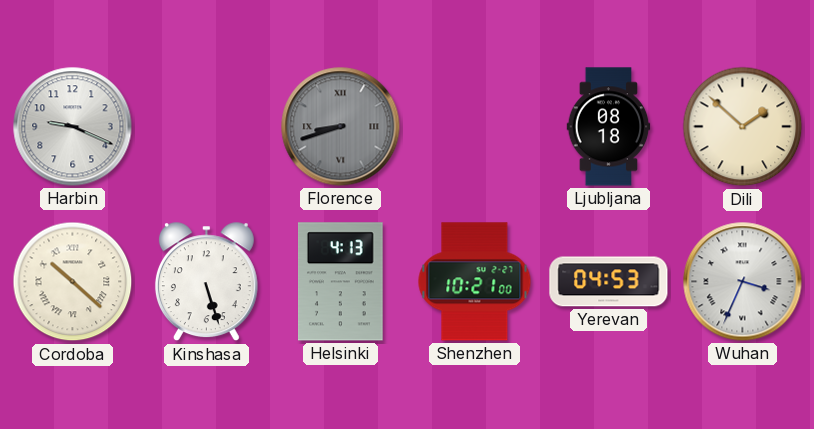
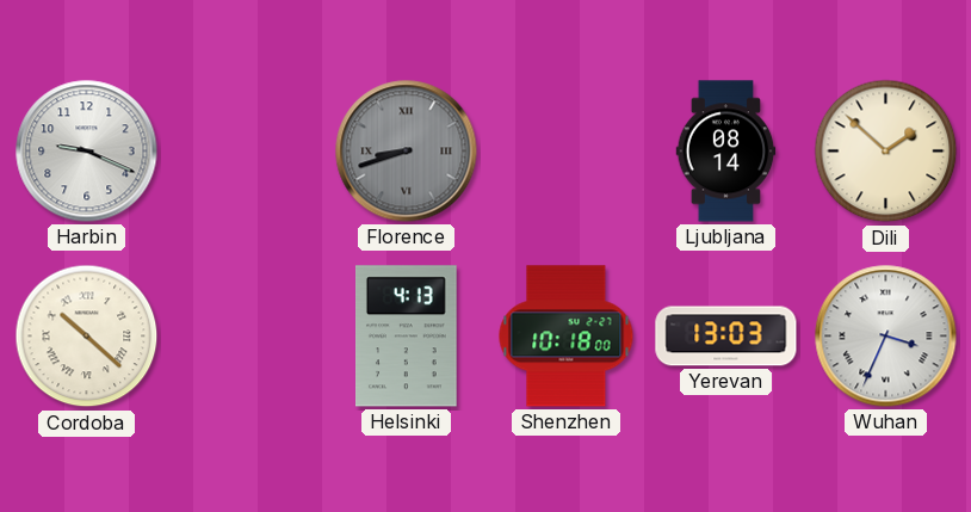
Ljubljana: 08:18 -> 08:14 (726, 152)
Kinshasa: 5:27 -> none (206, 282)
Shenzhen: 10:21 -> 10:18 (567, 337)
Yerevan: 04:53 -> 13:03 (726, 337)
